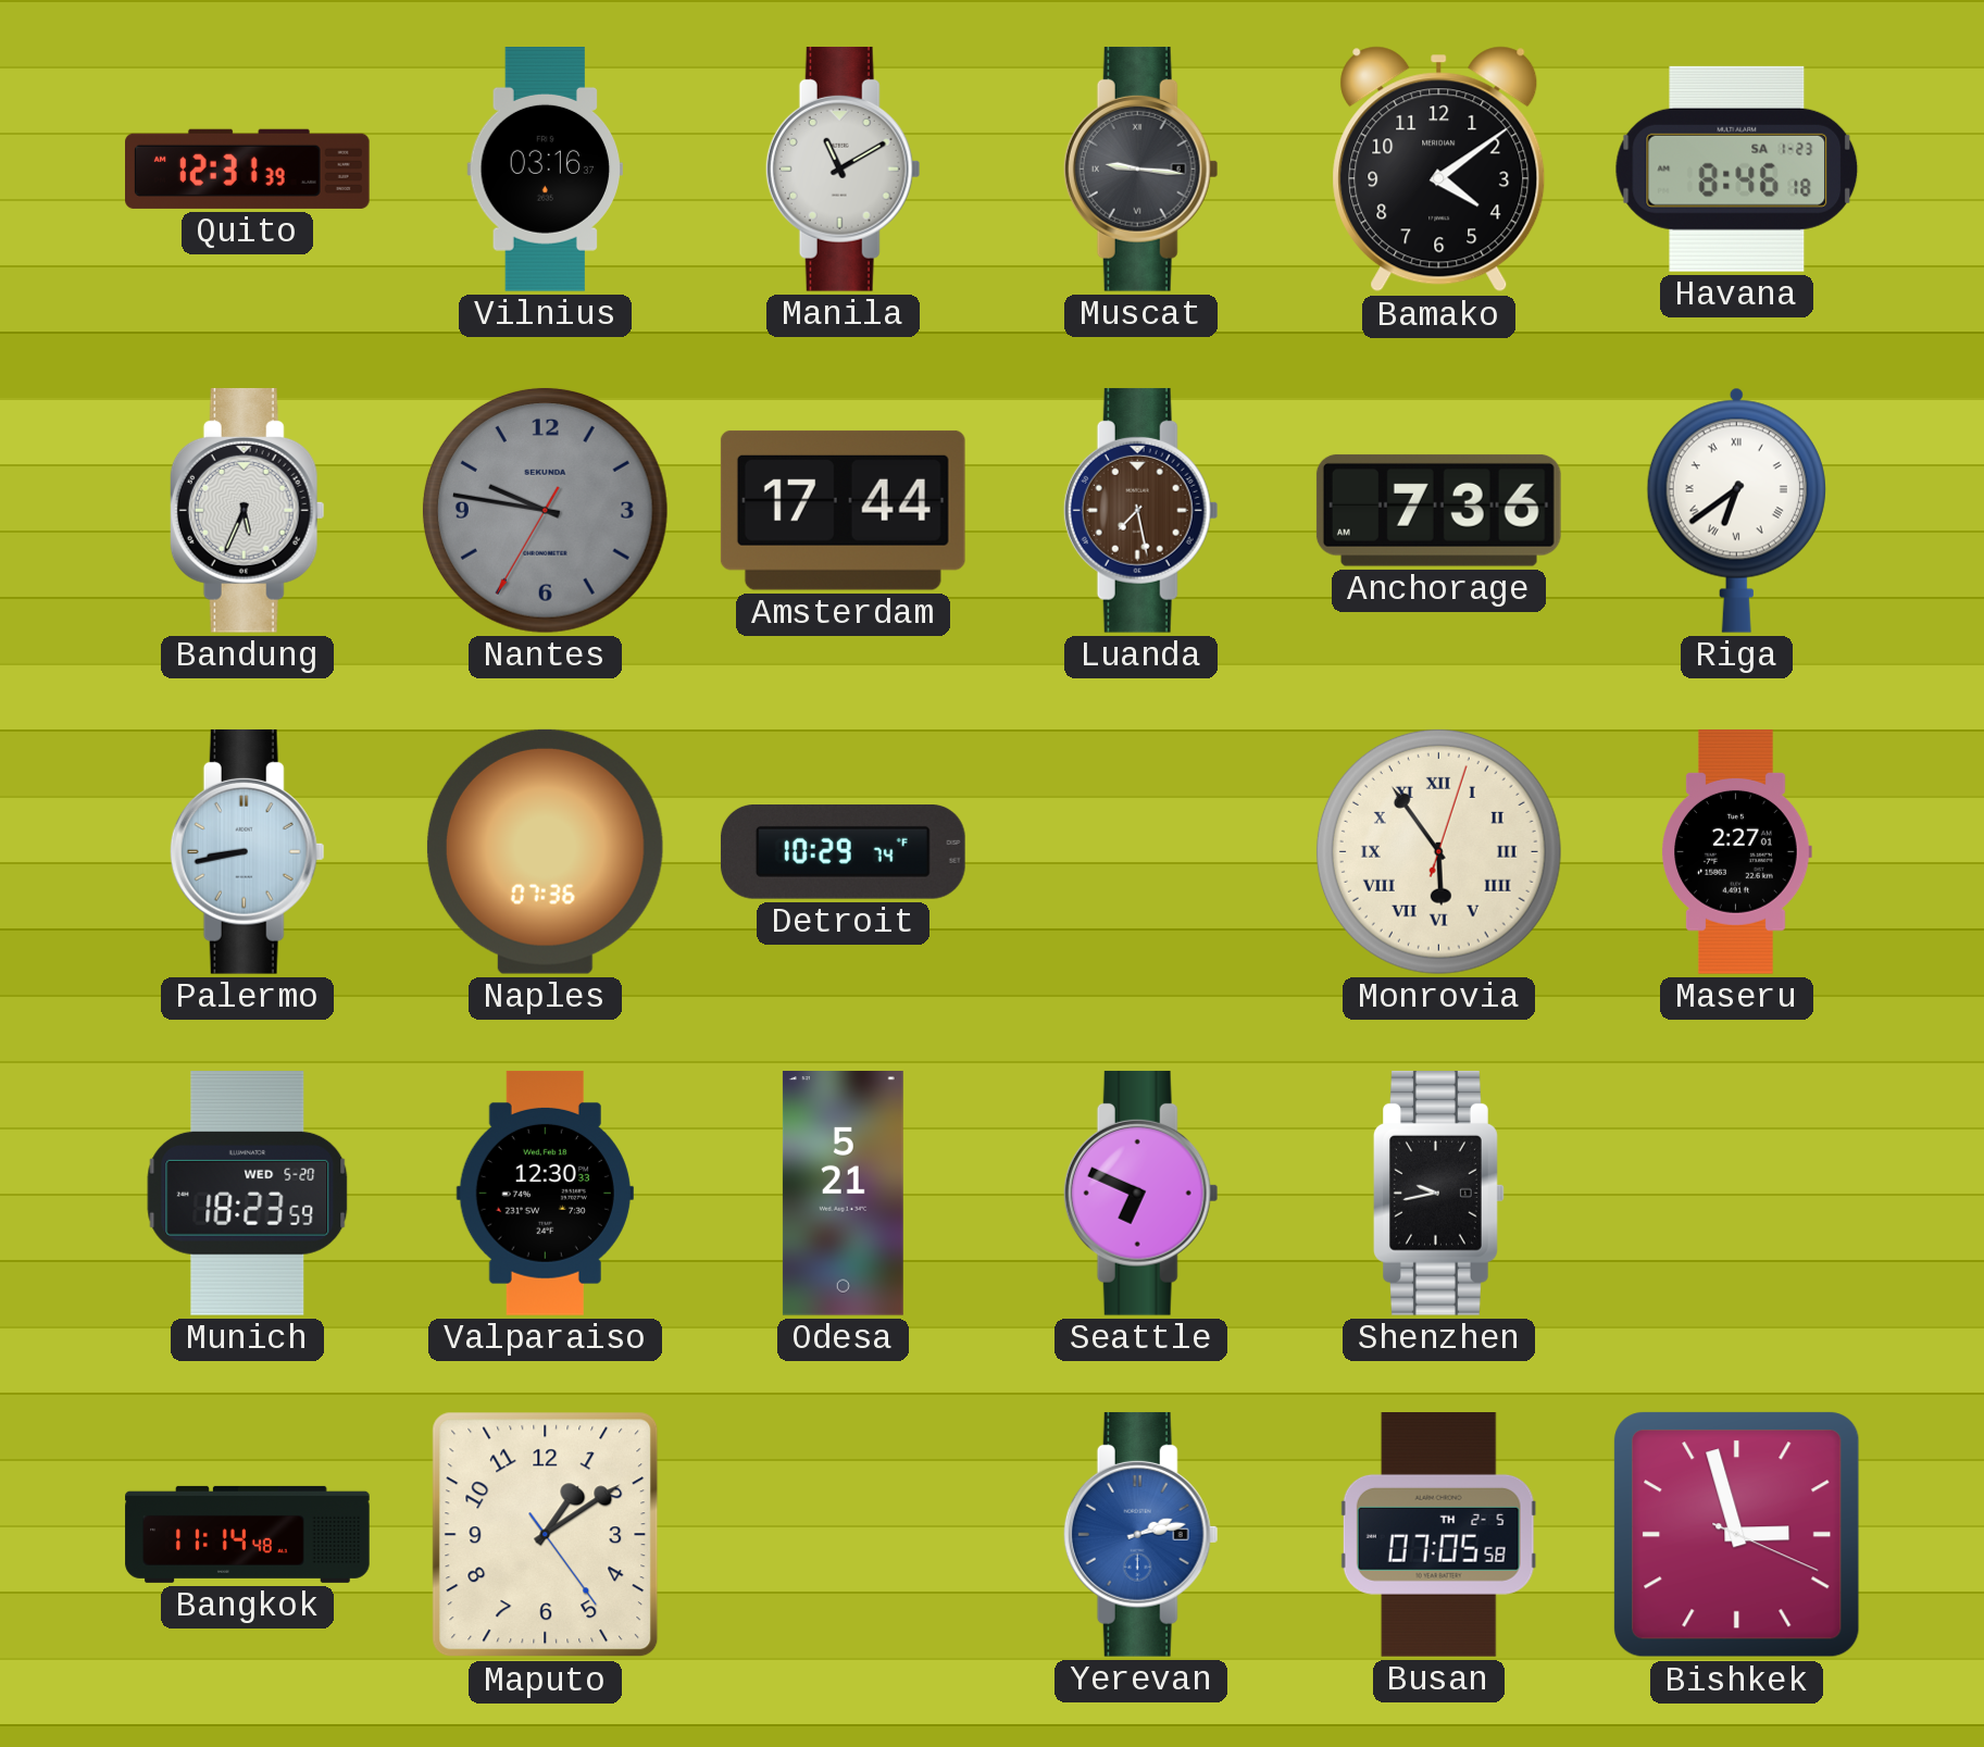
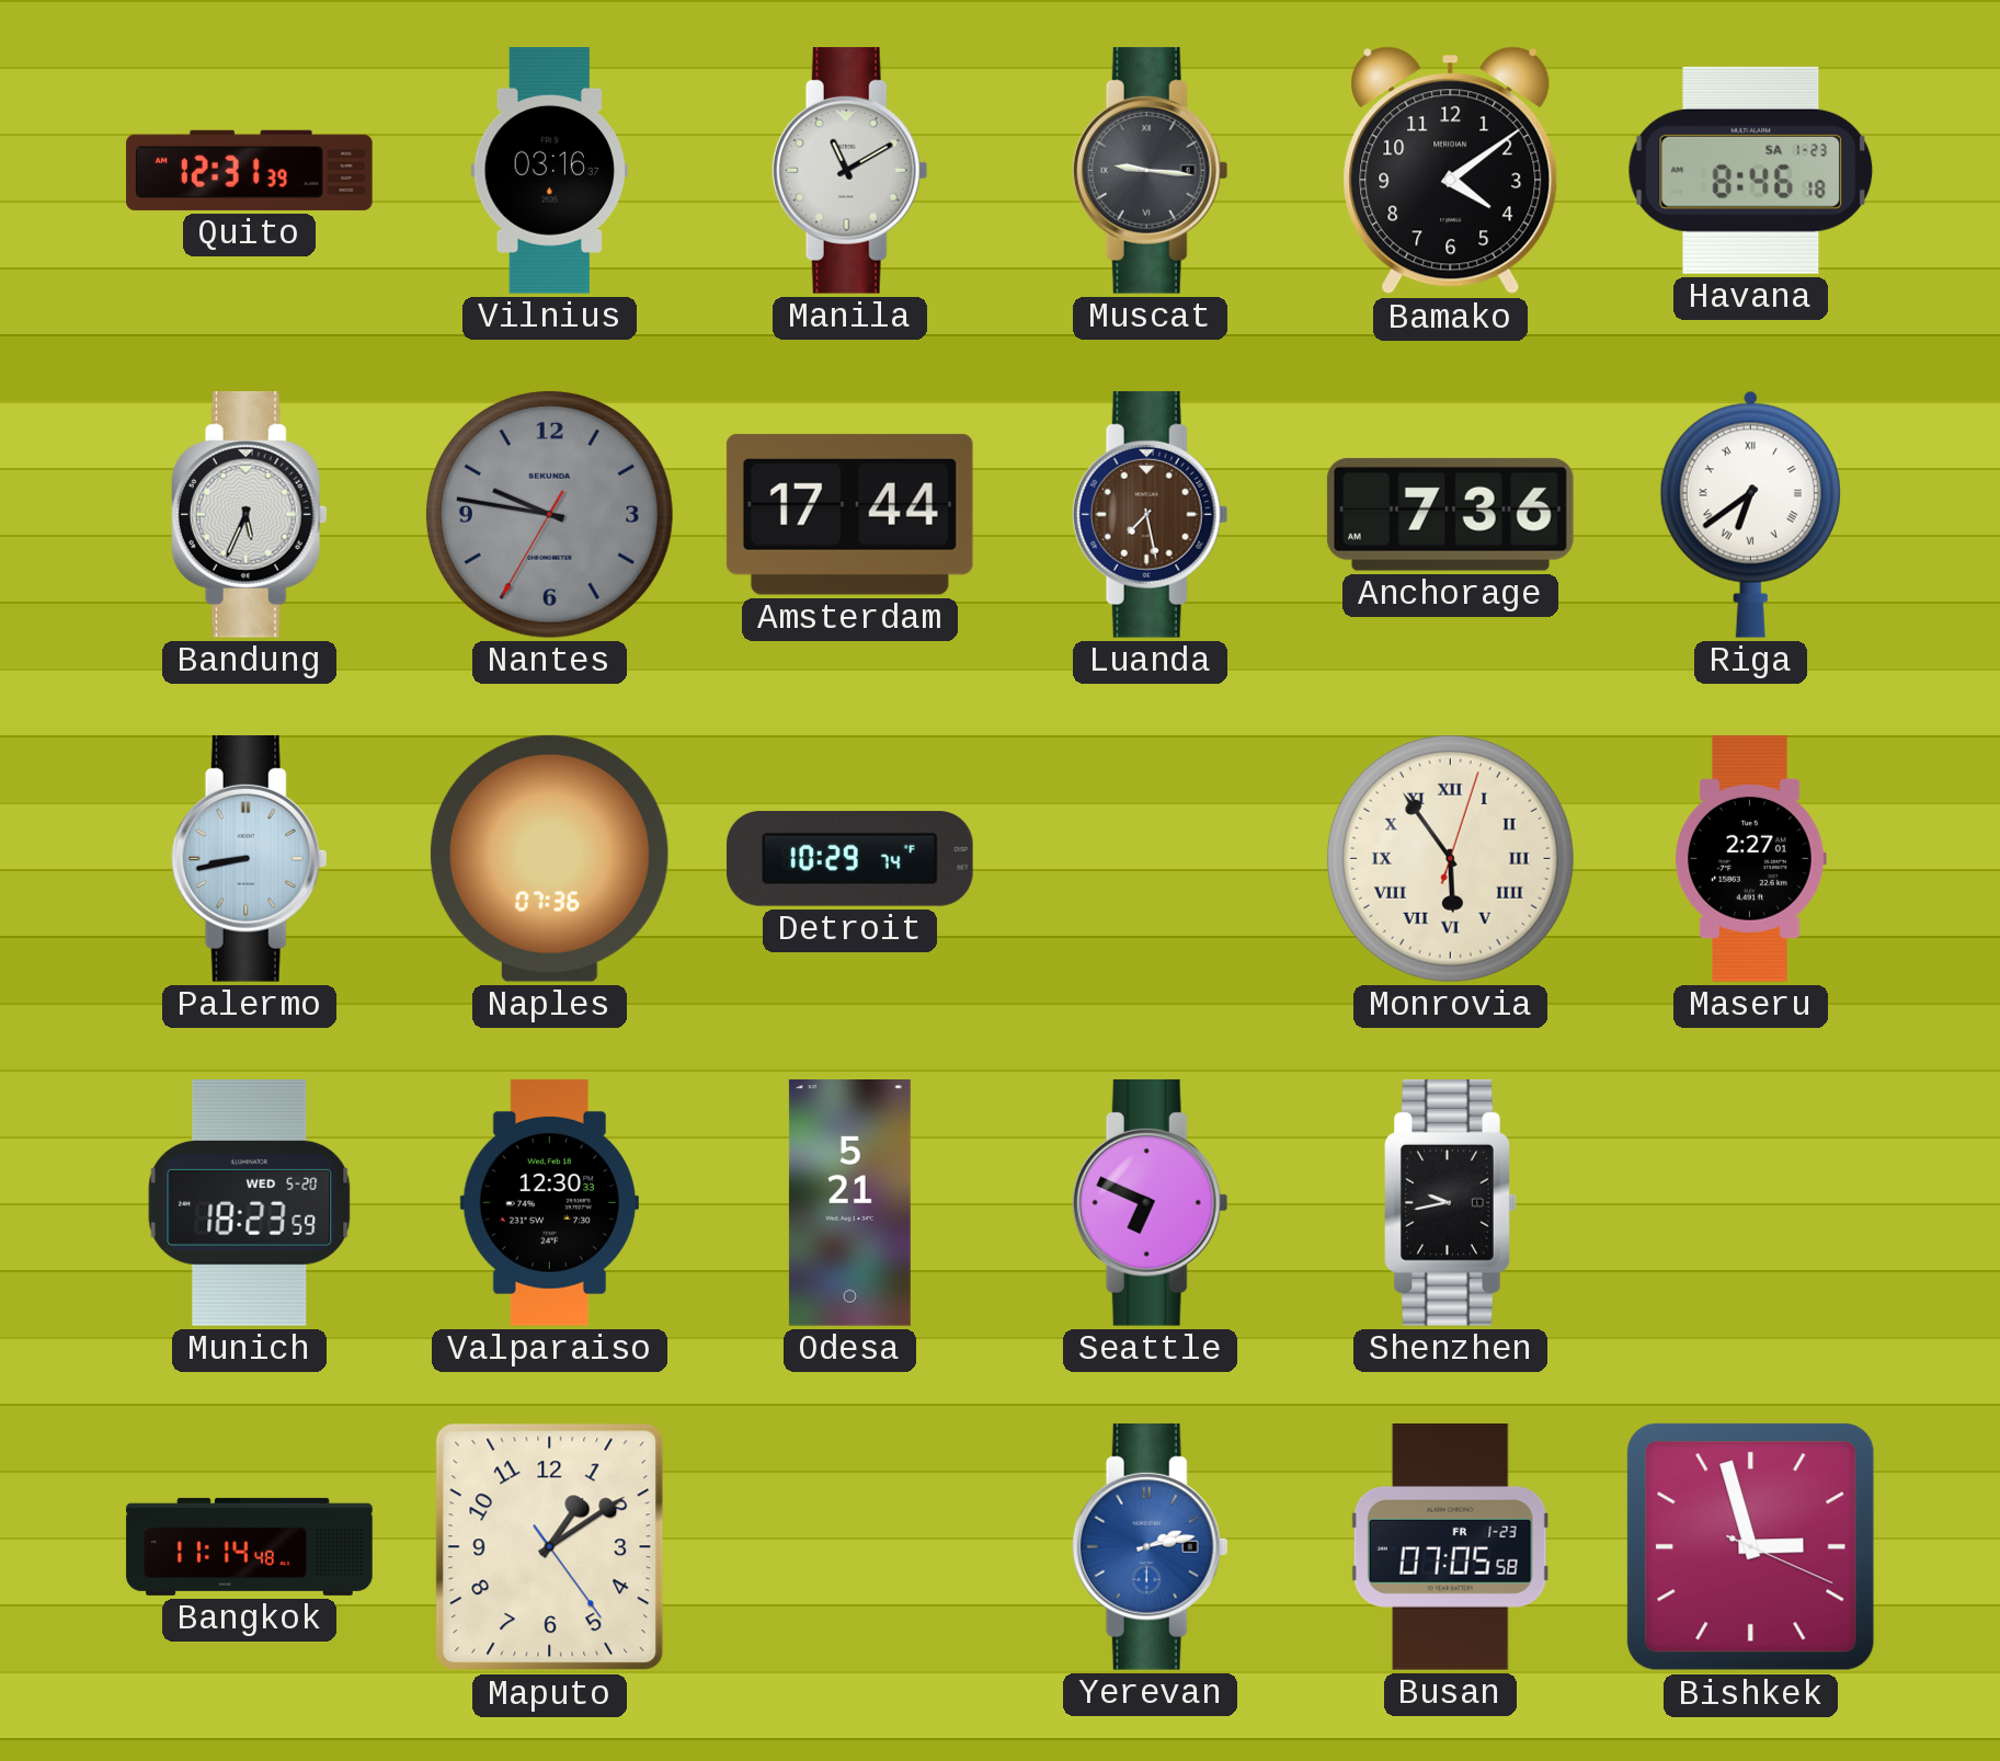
Busan date: TH 2-5 -> FR 1-23 (1450, 1547)
